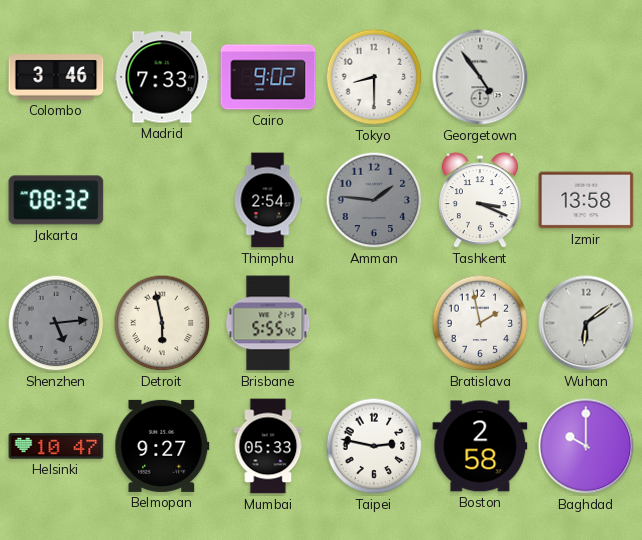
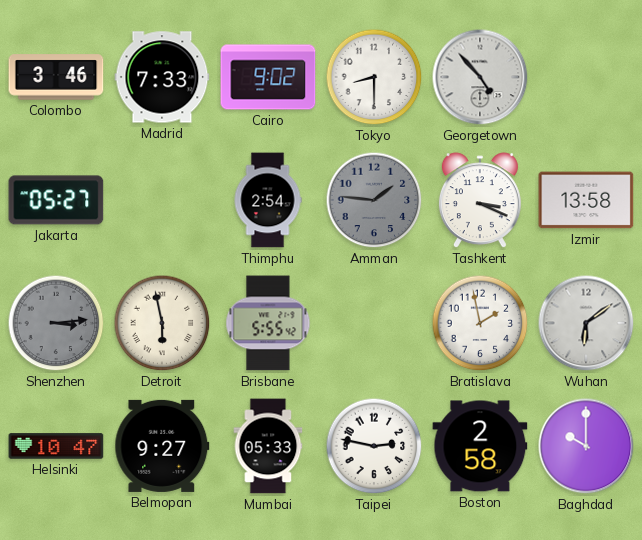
Georgetown: 4:54 -> 4:53 (480, 77)
Jakarta: 08:32 -> 05:27 (56, 200)
Shenzhen: 5:14 -> 3:14 (56, 323)
